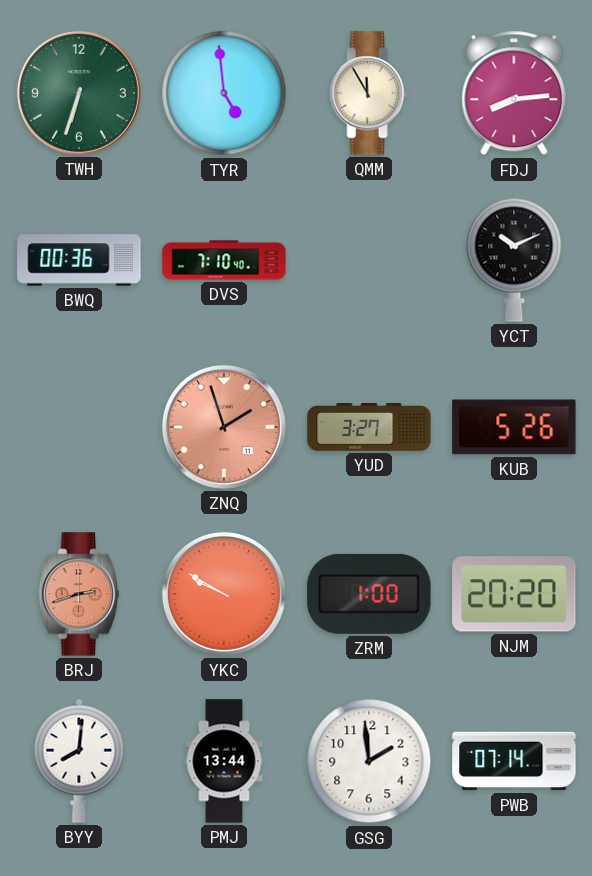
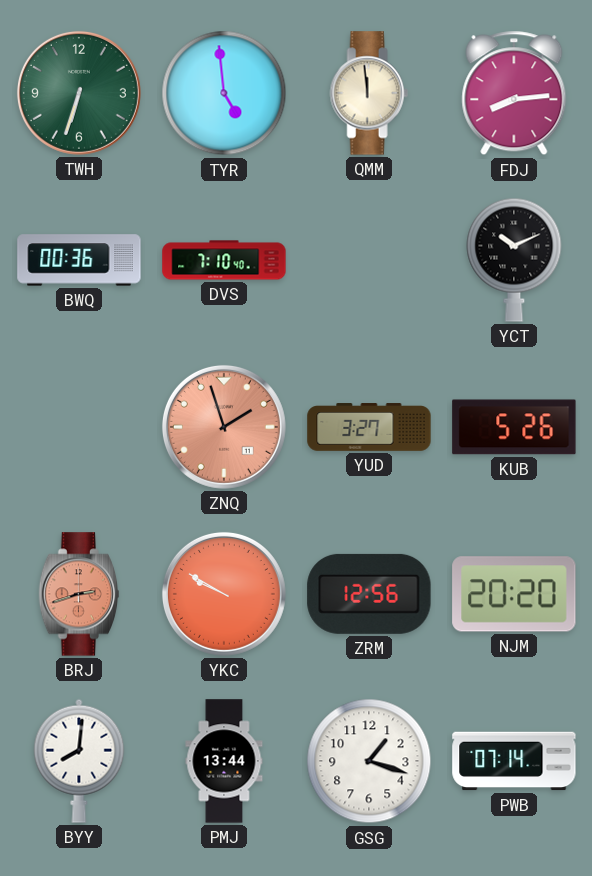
QMM: 11:55 -> 11:59 (369, 93)
ZRM: 1:00 -> 12:56 (369, 594)
GSG: 1:59 -> 1:18 (369, 761)
